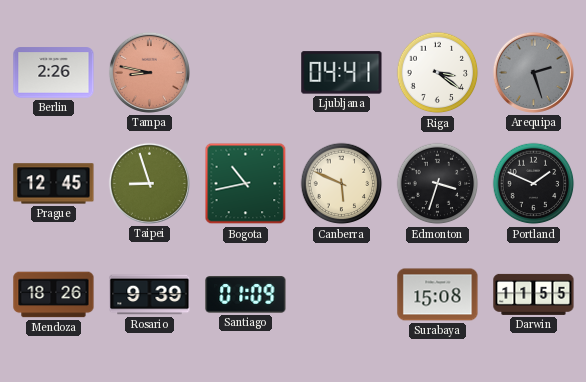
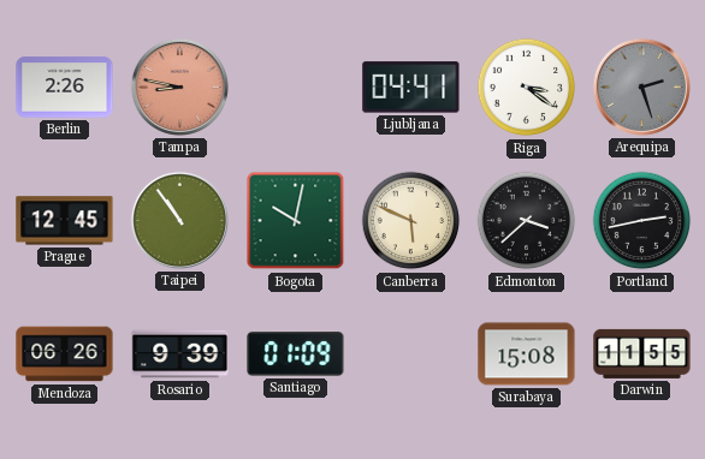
Taipei: 8:57 -> 10:54 (179, 220)
Bogota: 10:43 -> 10:02 (296, 221)
Edmonton: 3:33 -> 3:38 (527, 221)
Portland: 1:49 -> 2:43 (642, 221)
Mendoza: 18:26 -> 06:26 (65, 354)
